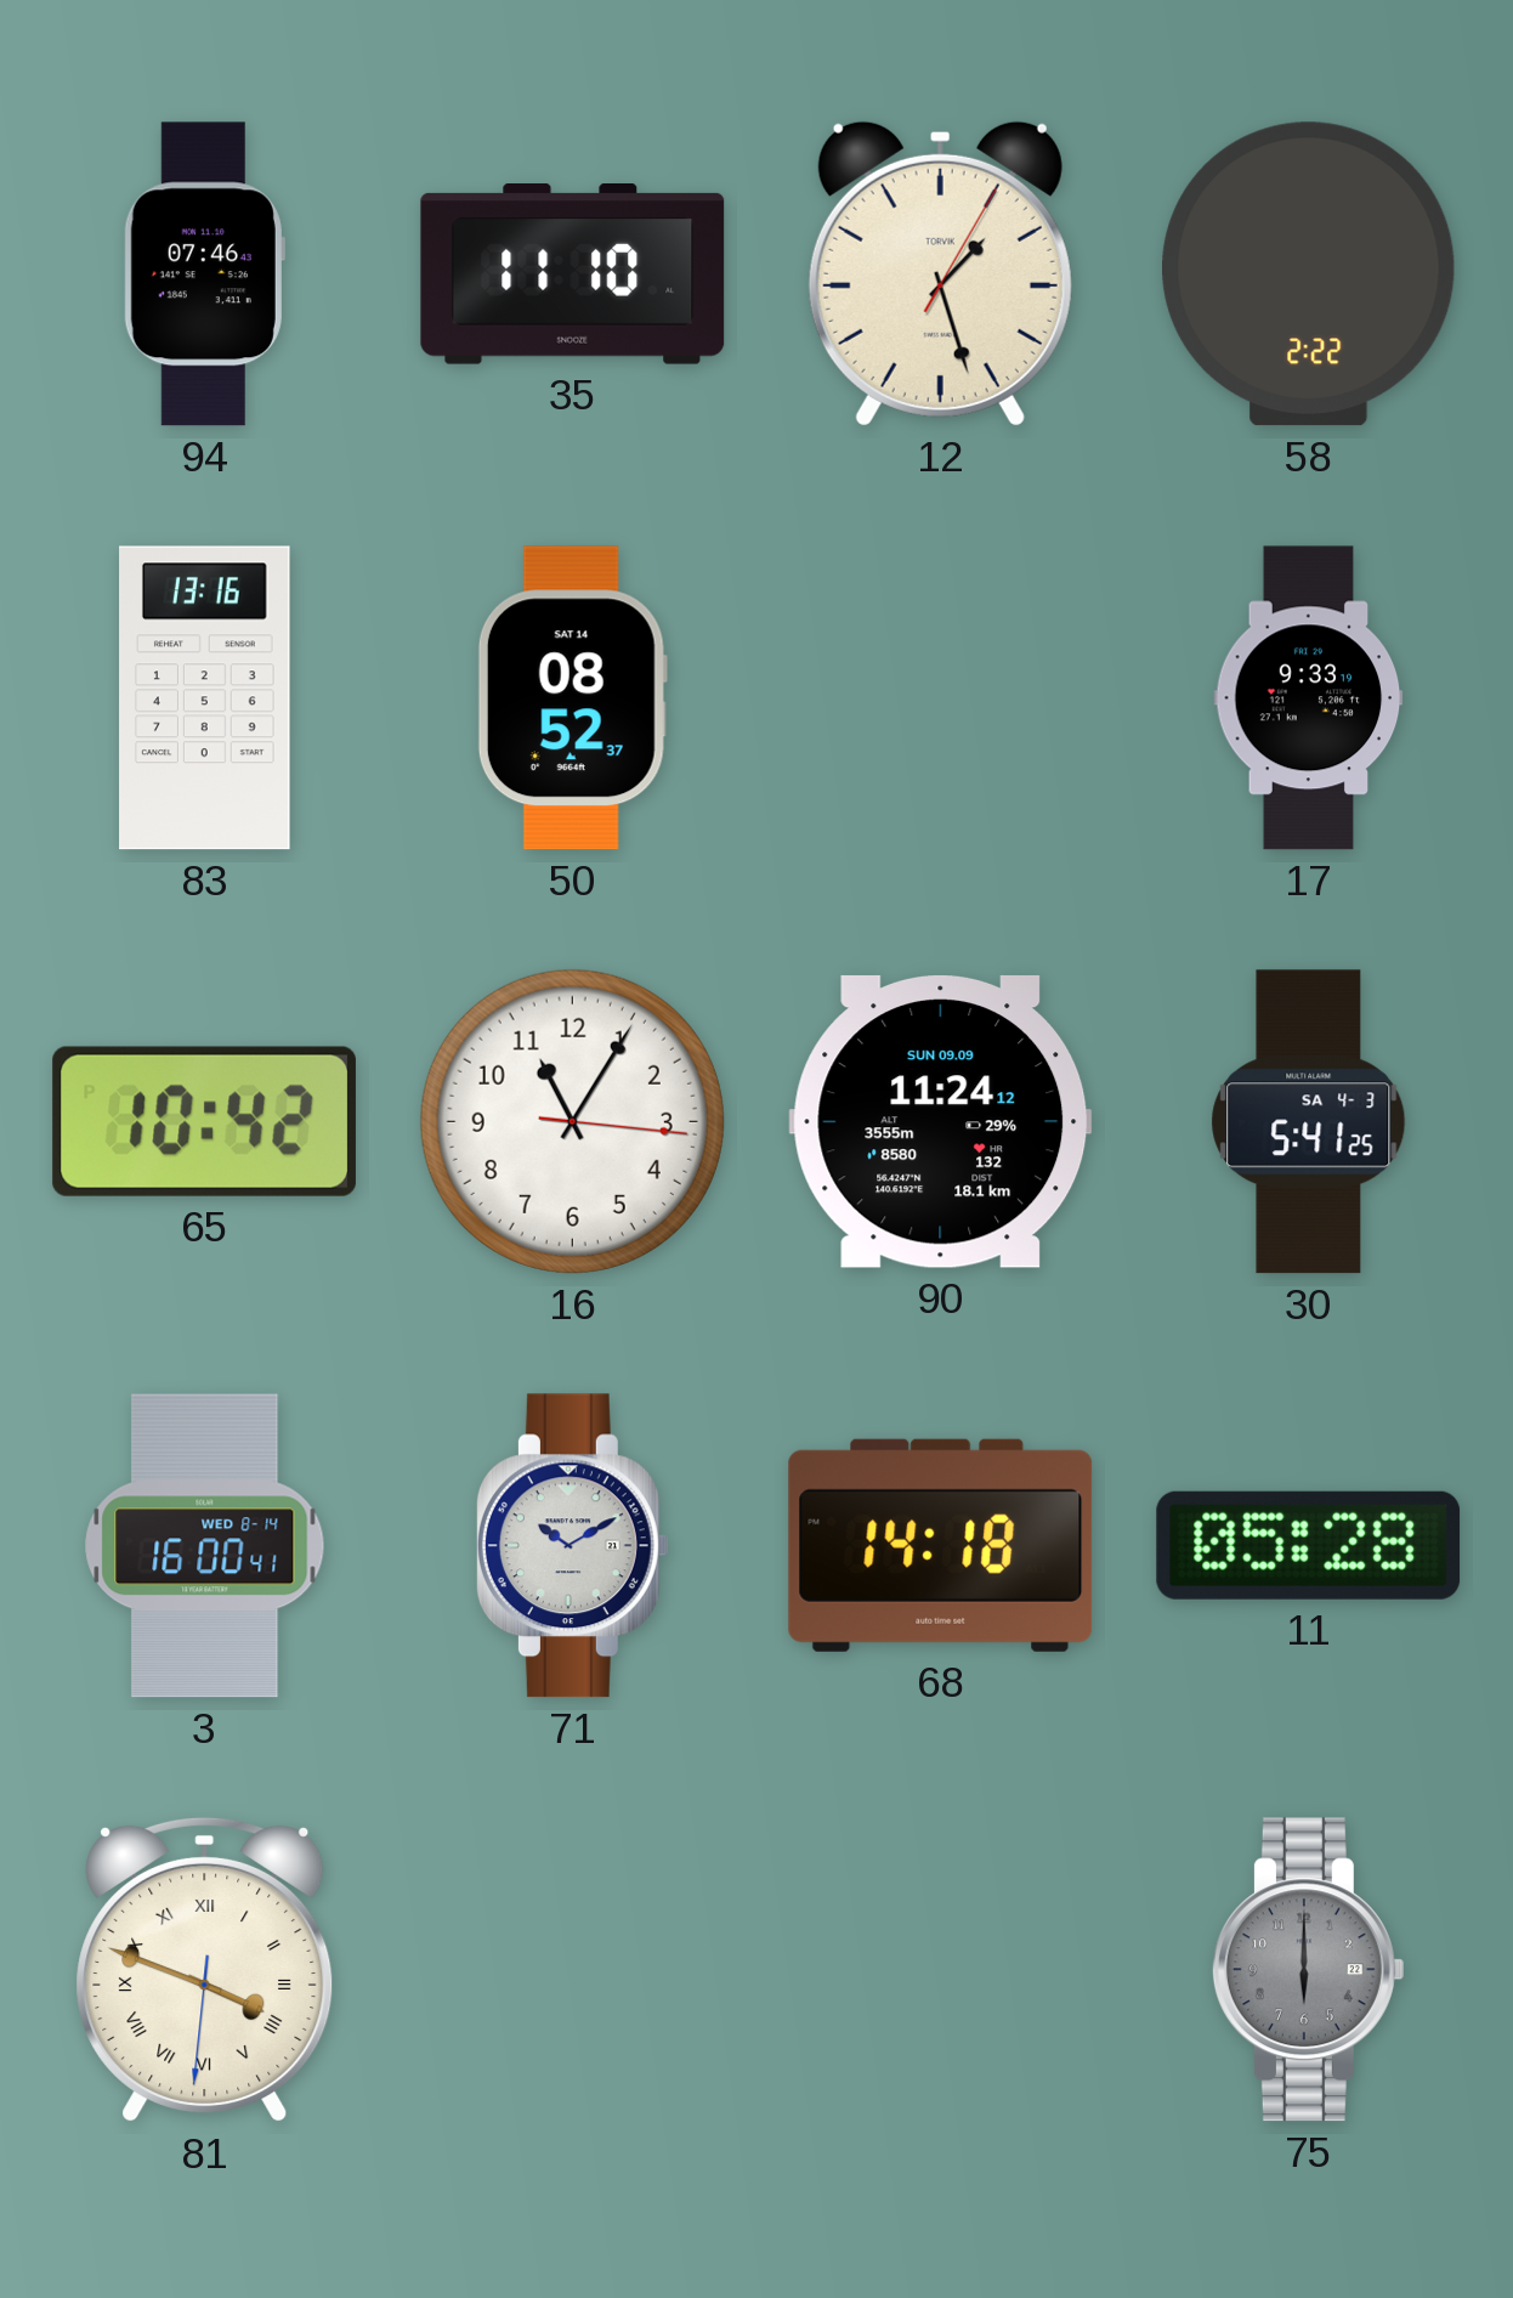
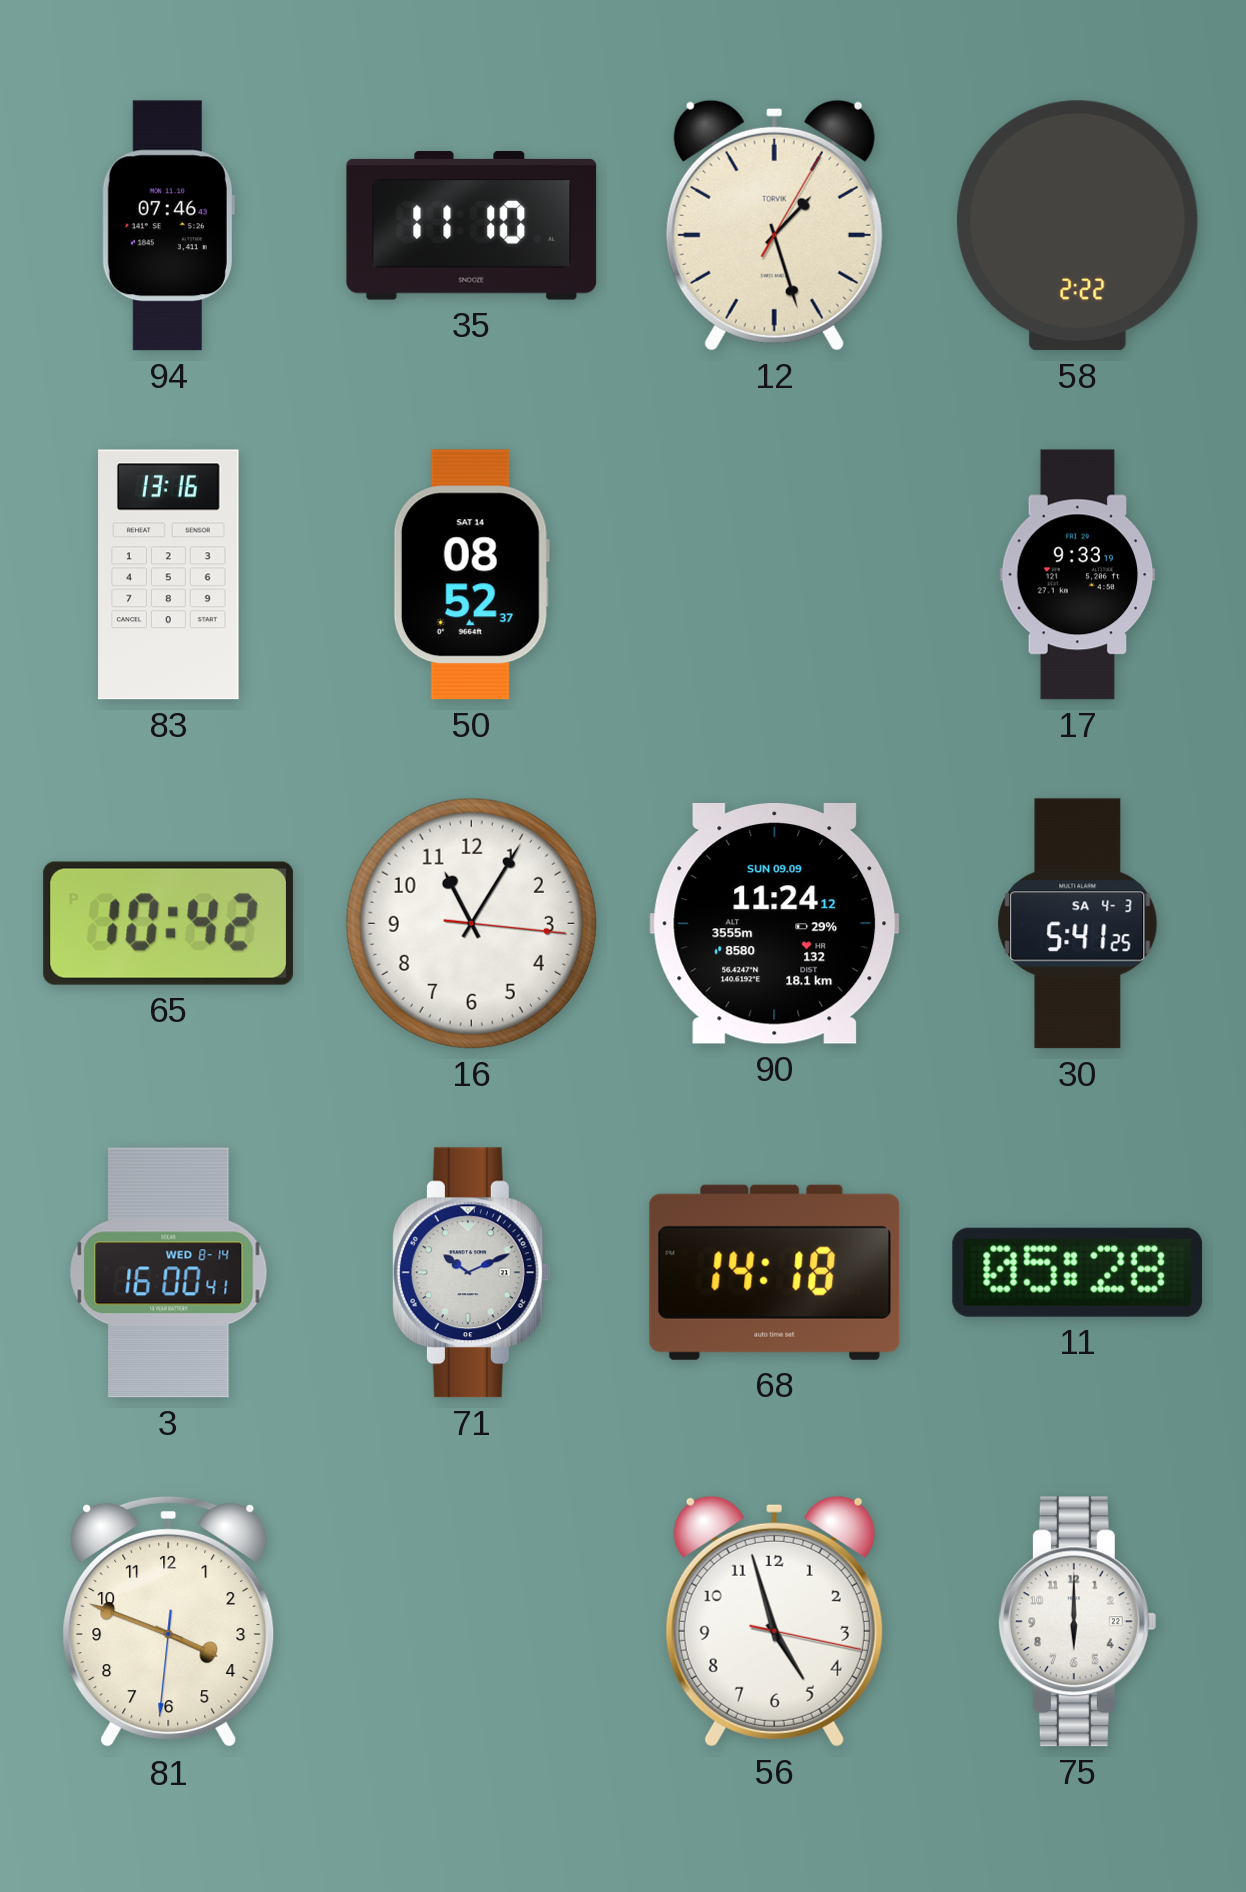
71: 10:10 -> 10:11 (471, 1273)
81 numerals: Roman -> Arabic (169, 1622)
56: none -> 4:57 (774, 1621)
75 dial: grey -> white (1077, 1622)
